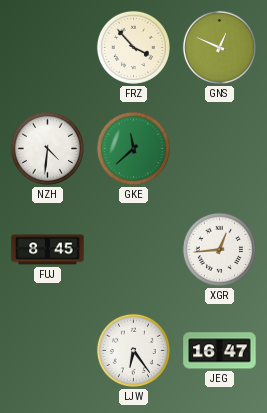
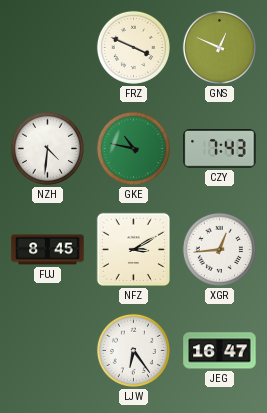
FRZ: 3:53 -> 3:49 (133, 47)
GKE: 11:38 -> 10:47 (133, 148)
CZY: none -> 7:43 (220, 149)
NFZ: none -> 3:10 (133, 249)
